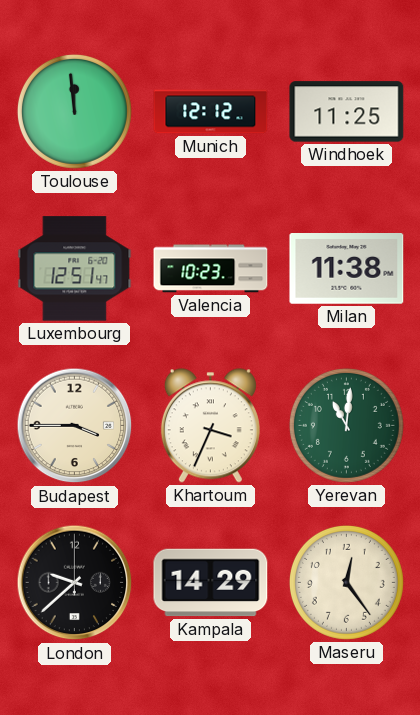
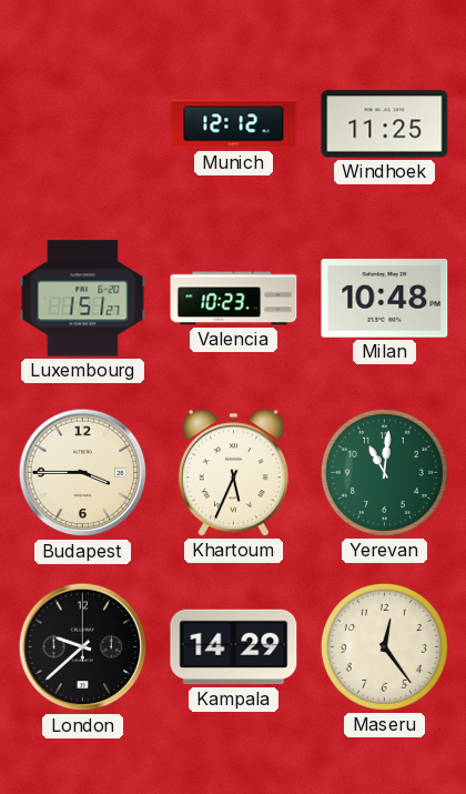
Toulouse: 11:59 -> none (74, 111)
Luxembourg: 12:51 -> 1:51 (83, 299)
Milan: 11:38 -> 10:48 (385, 299)
Khartoum: 3:34 -> 5:34 (233, 473)
